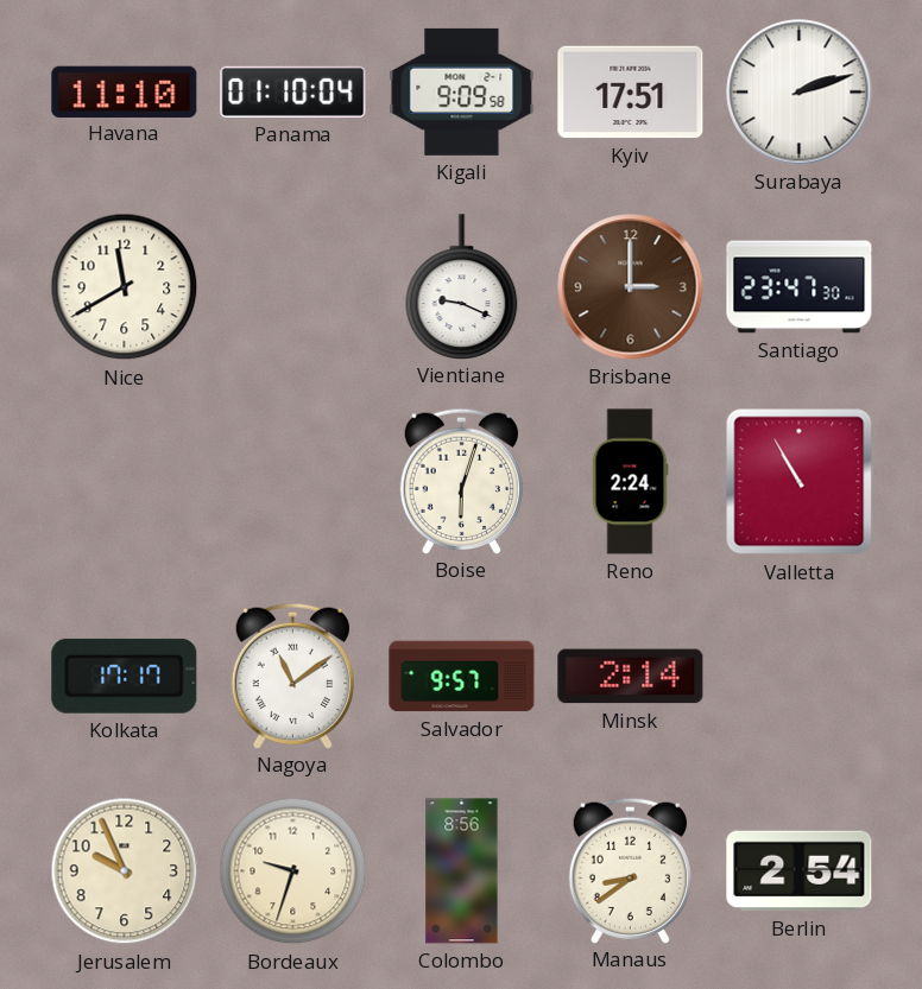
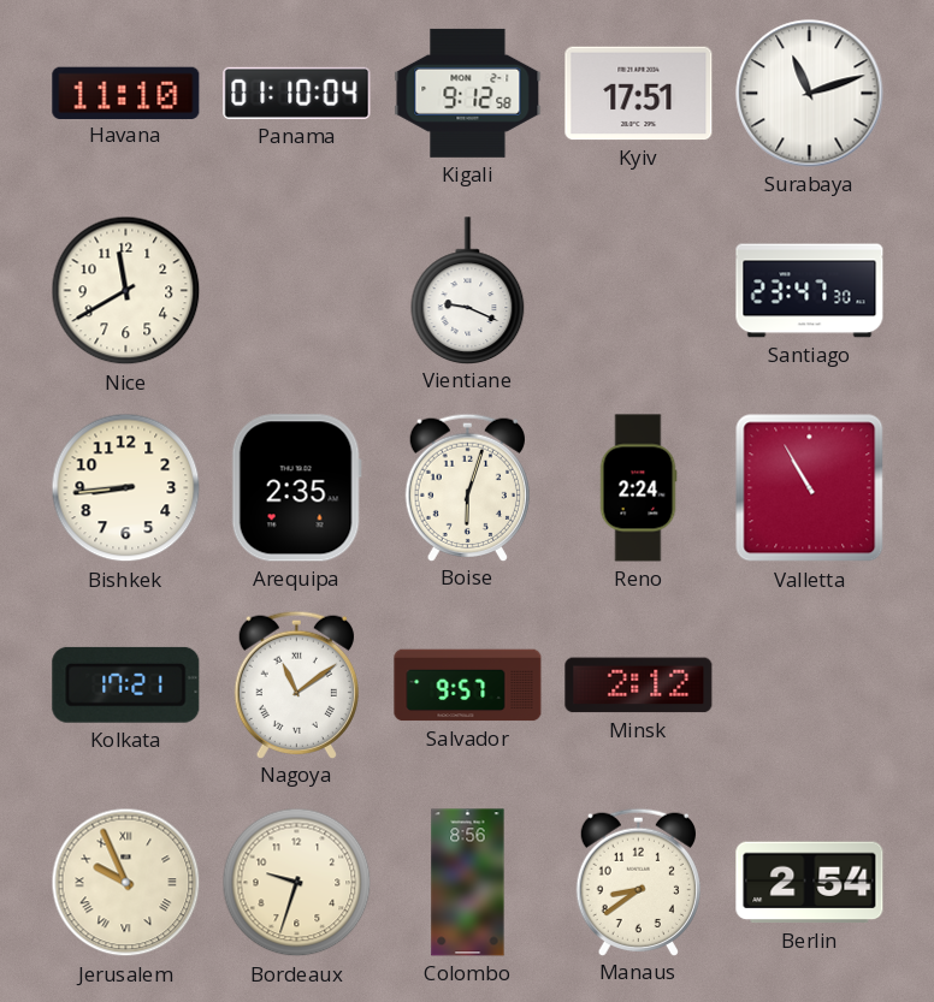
Kigali: 9:09 -> 9:12 (468, 93)
Surabaya: 2:12 -> 11:12 (810, 94)
Brisbane: 3:00 -> none (631, 287)
Bishkek: none -> 8:44 (126, 488)
Arequipa: none -> 2:35 (296, 488)
Kolkata: 17:17 -> 17:21 (126, 684)
Minsk: 2:14 -> 2:12 (639, 686)
Jerusalem numerals: Arabic -> Roman (126, 883)
